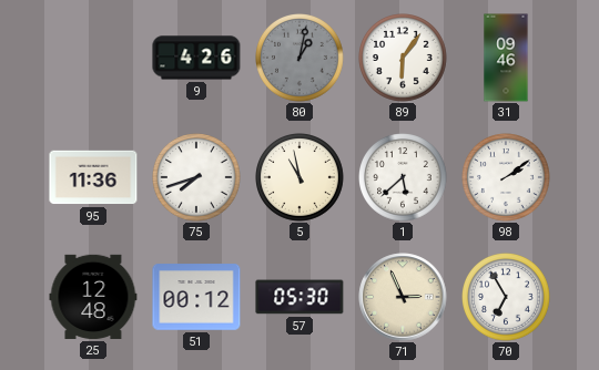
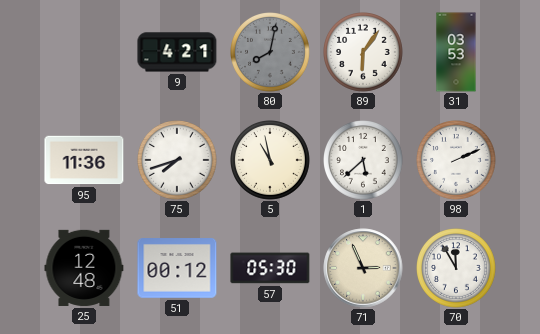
9: 4:26 -> 4:21 (177, 52)
80: 1:02 -> 8:02 (271, 53)
31: 09:46 -> 03:53 (456, 52)
98: 2:09 -> 2:11 (457, 161)
70: 6:55 -> 11:55 (457, 269)
